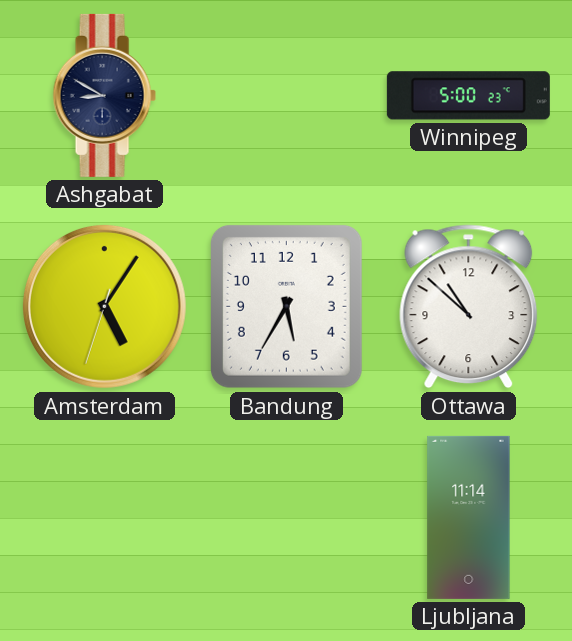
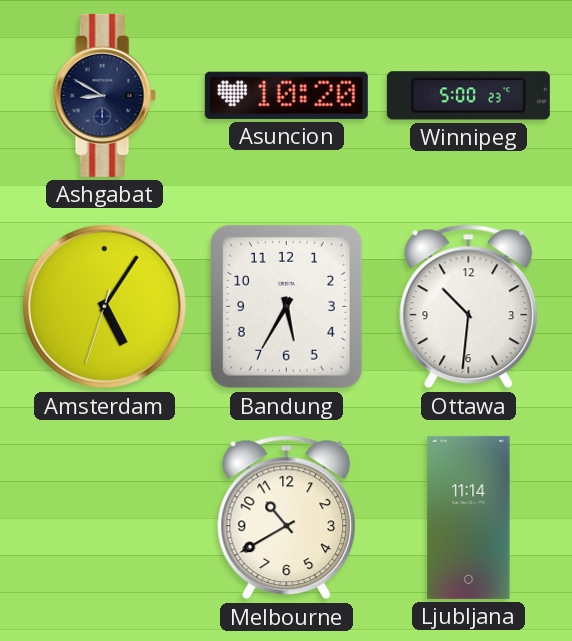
Asuncion: none -> 10:20 (286, 95)
Ottawa: 10:52 -> 10:31 (469, 307)
Melbourne: none -> 10:40 (287, 518)
